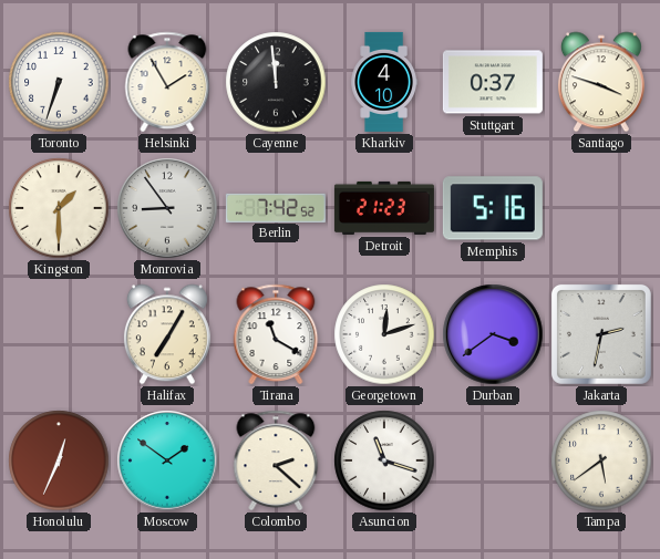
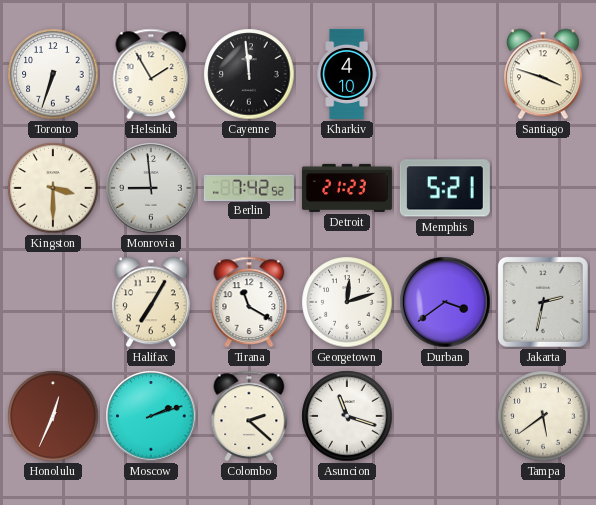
Stuttgart: 0:37 -> none (493, 82)
Kingston: 1:30 -> 3:30 (53, 188)
Monrovia: 8:54 -> 8:59 (151, 188)
Memphis: 5:16 -> 5:21 (445, 188)
Moscow: 1:51 -> 2:12 (151, 416)
